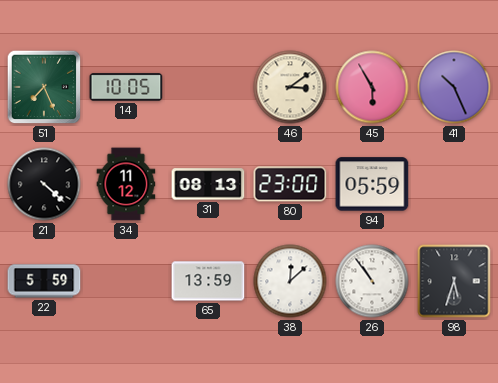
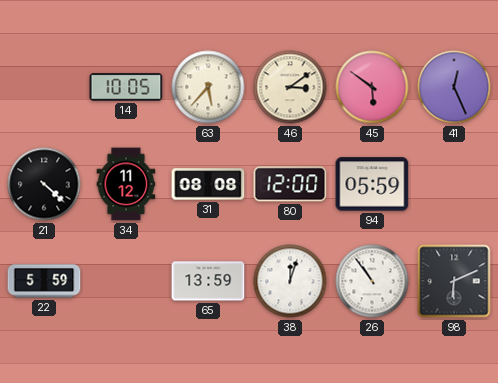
51: 7:26 -> none (44, 87)
63: none -> 5:37 (208, 87)
45: 5:55 -> 5:51 (372, 87)
41: 10:26 -> 12:26 (454, 87)
31: 08:13 -> 08:08 (208, 184)
80: 23:00 -> 12:00 (290, 184)
38: 12:08 -> 12:03 (290, 281)
98: 5:33 -> 6:11 (454, 281)
